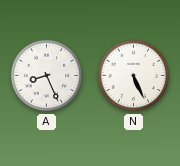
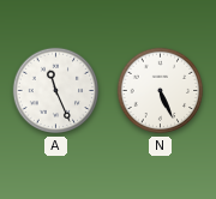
A: 8:26 -> 11:26 (56, 91)
